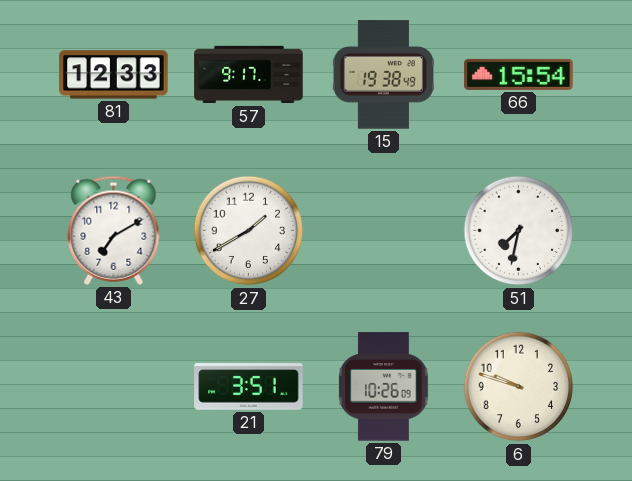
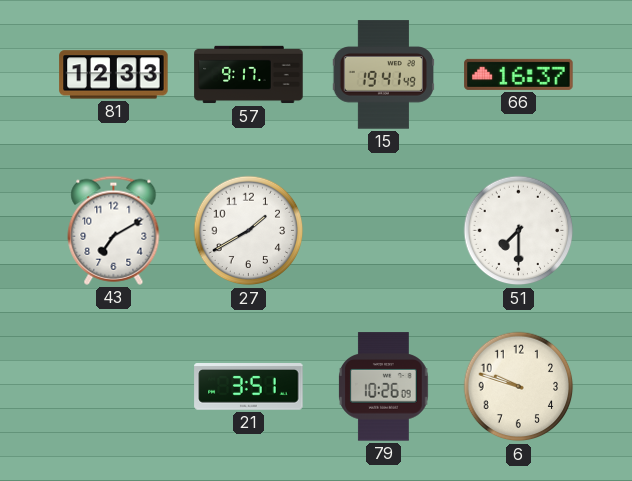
15: 19:38 -> 19:41 (383, 75)
66: 15:54 -> 16:37 (519, 74)
51: 7:32 -> 7:30 (519, 231)
